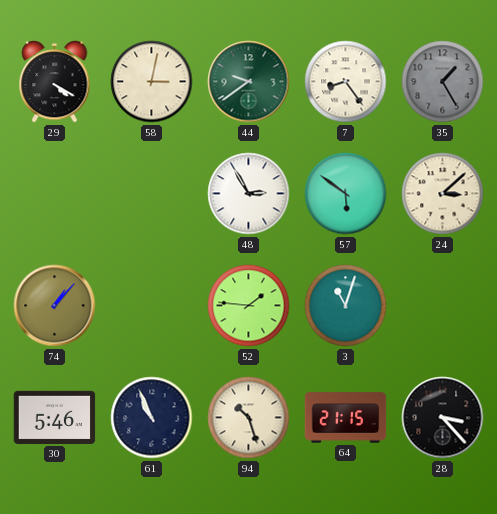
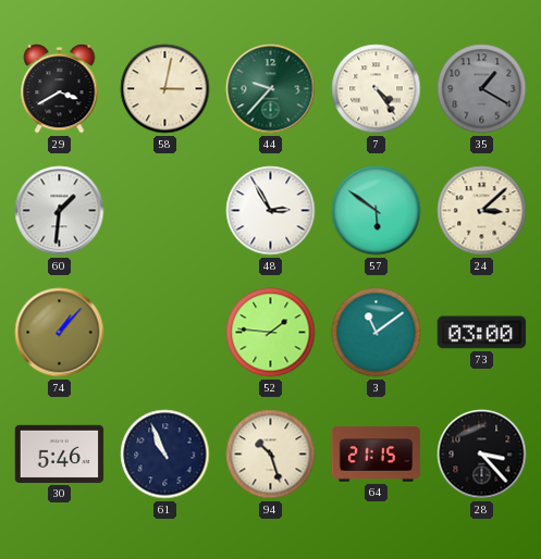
29: 4:20 -> 3:40 (60, 89)
44: 9:39 -> 9:37 (271, 89)
7: 8:24 -> 4:24 (377, 89)
35: 1:25 -> 1:20 (482, 89)
60: none -> 1:31 (60, 211)
3: 11:03 -> 11:09 (377, 333)
73: none -> 03:00 (482, 333)
